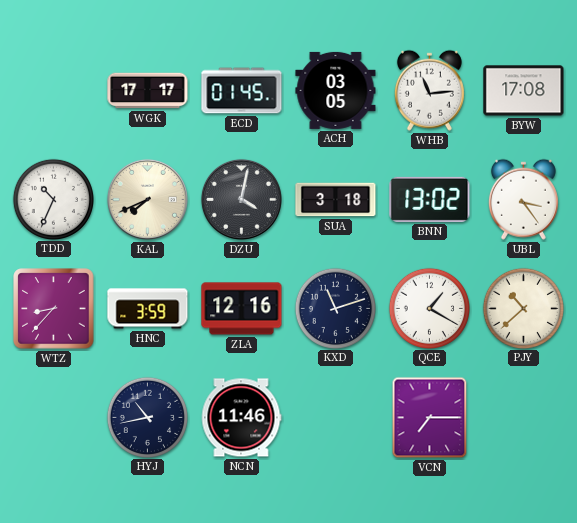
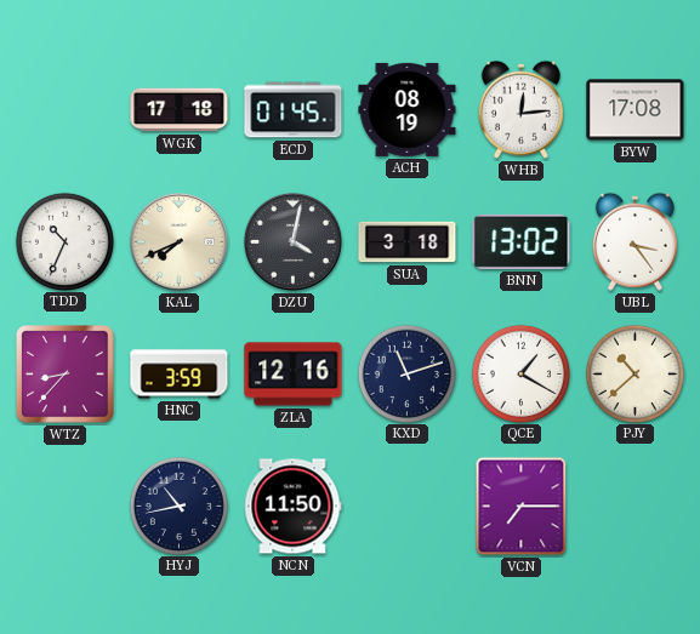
WGK: 17:17 -> 17:18 (180, 110)
ACH: 03:05 -> 08:19 (408, 109)
WHB: 11:14 -> 12:14 (520, 109)
NCN: 11:46 -> 11:50 (292, 507)
